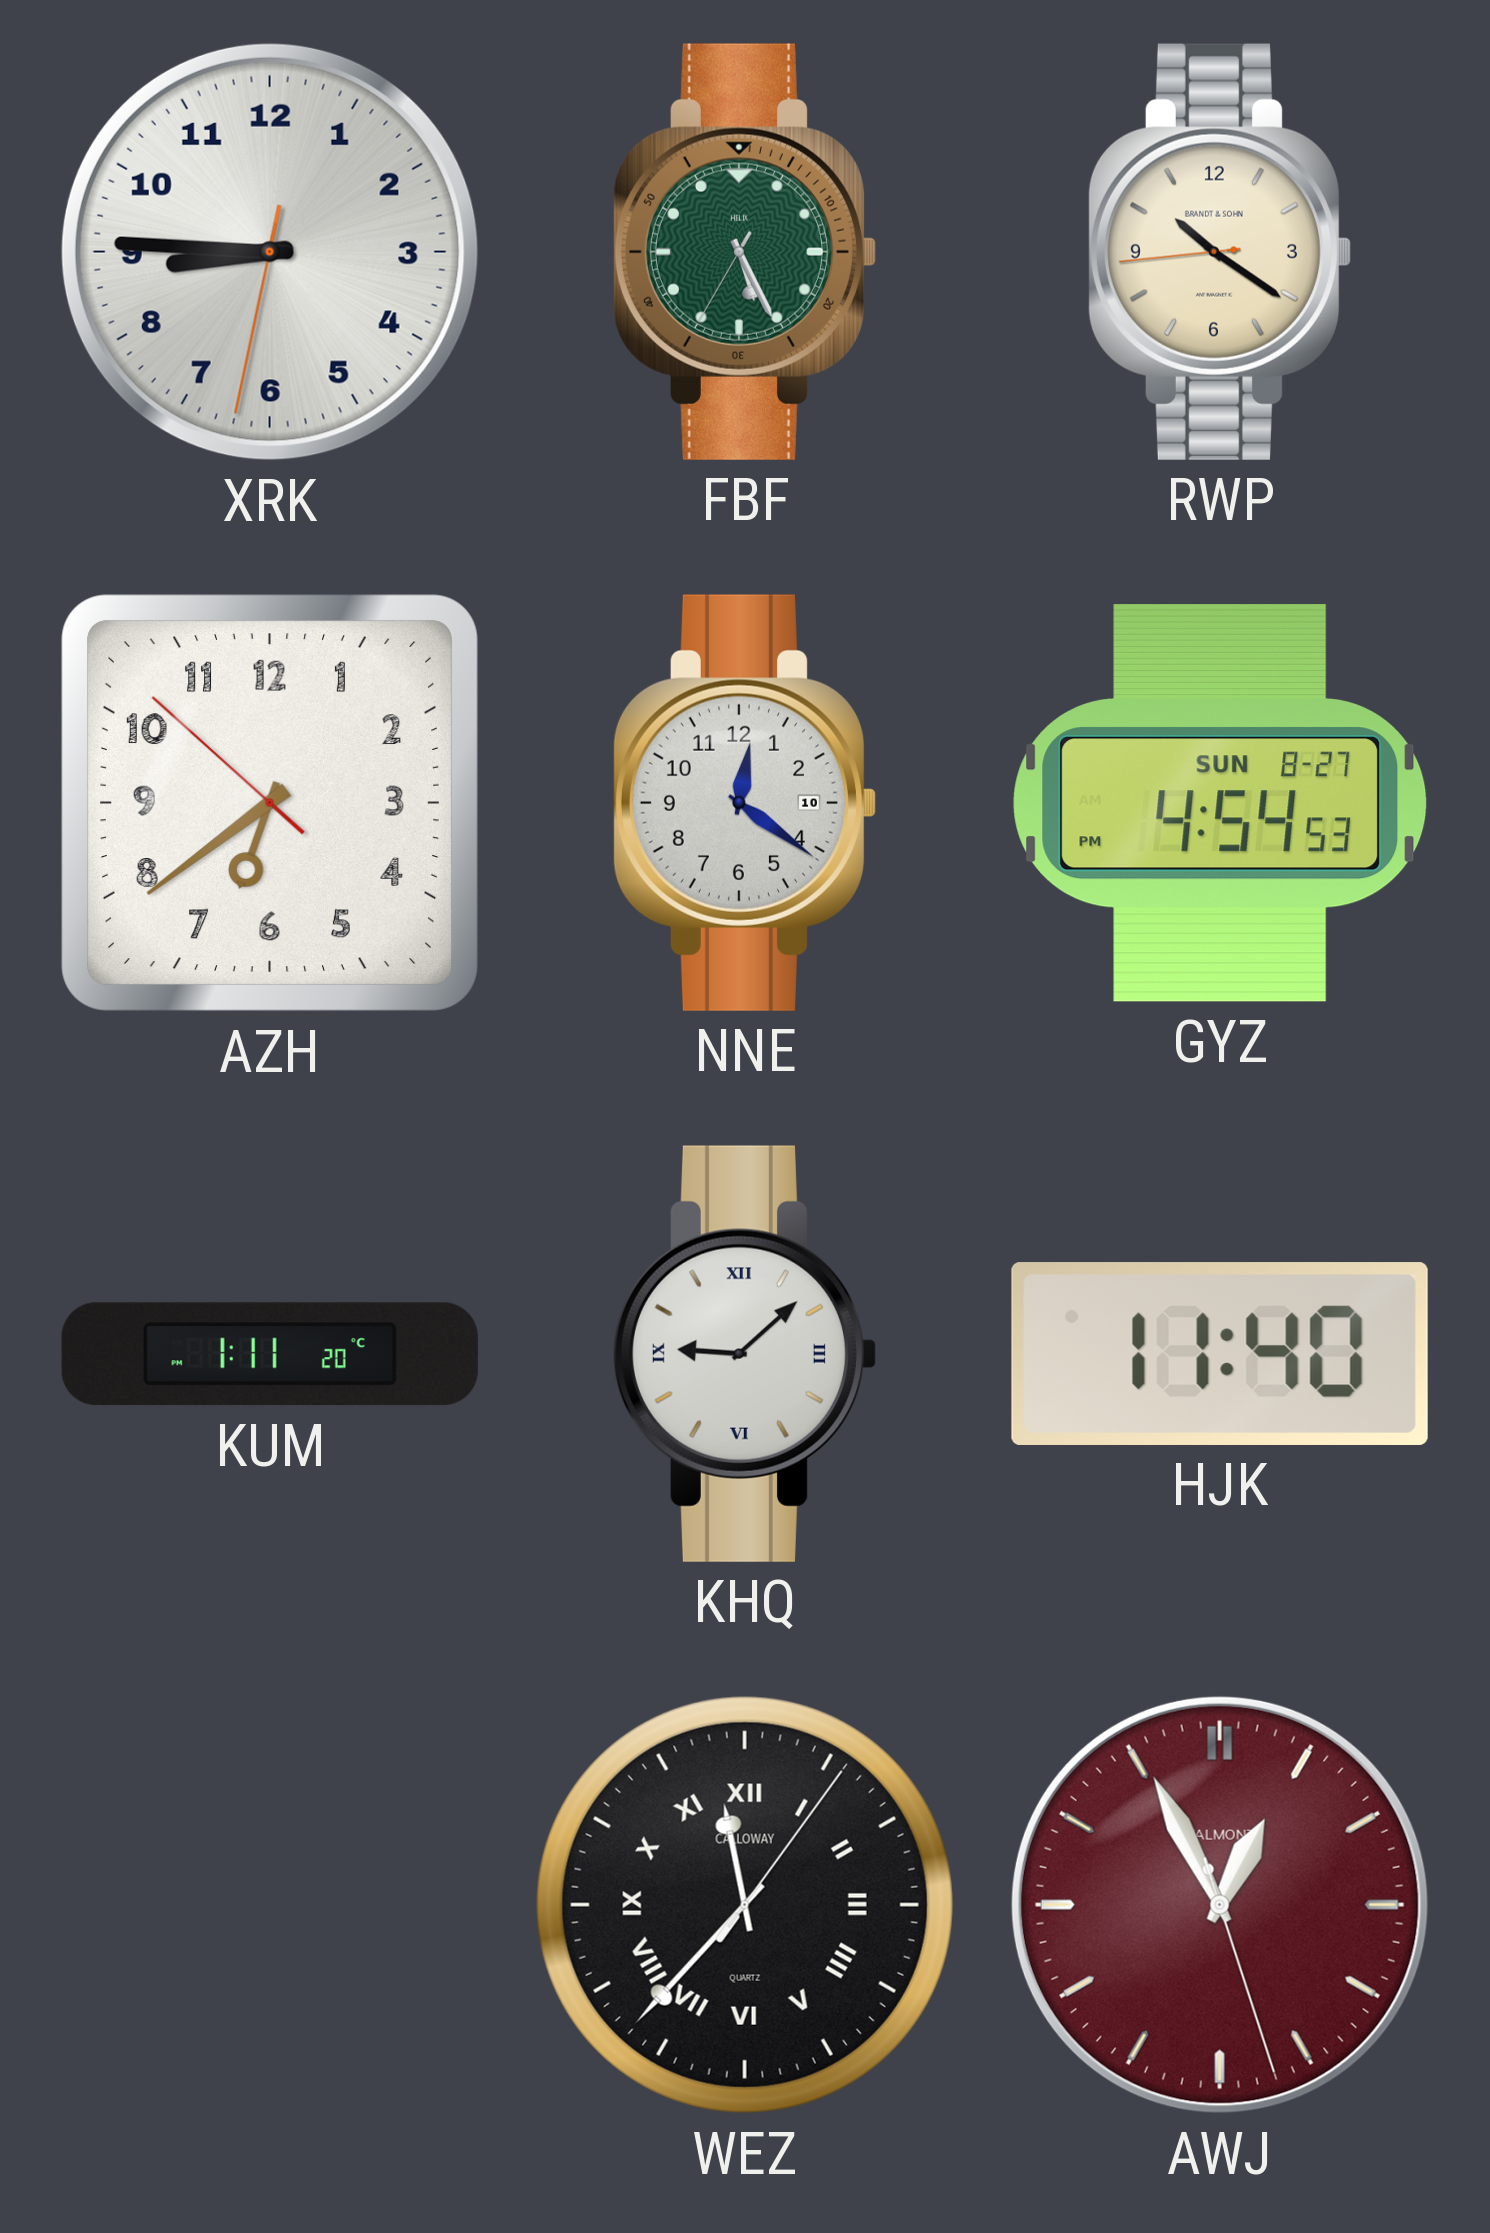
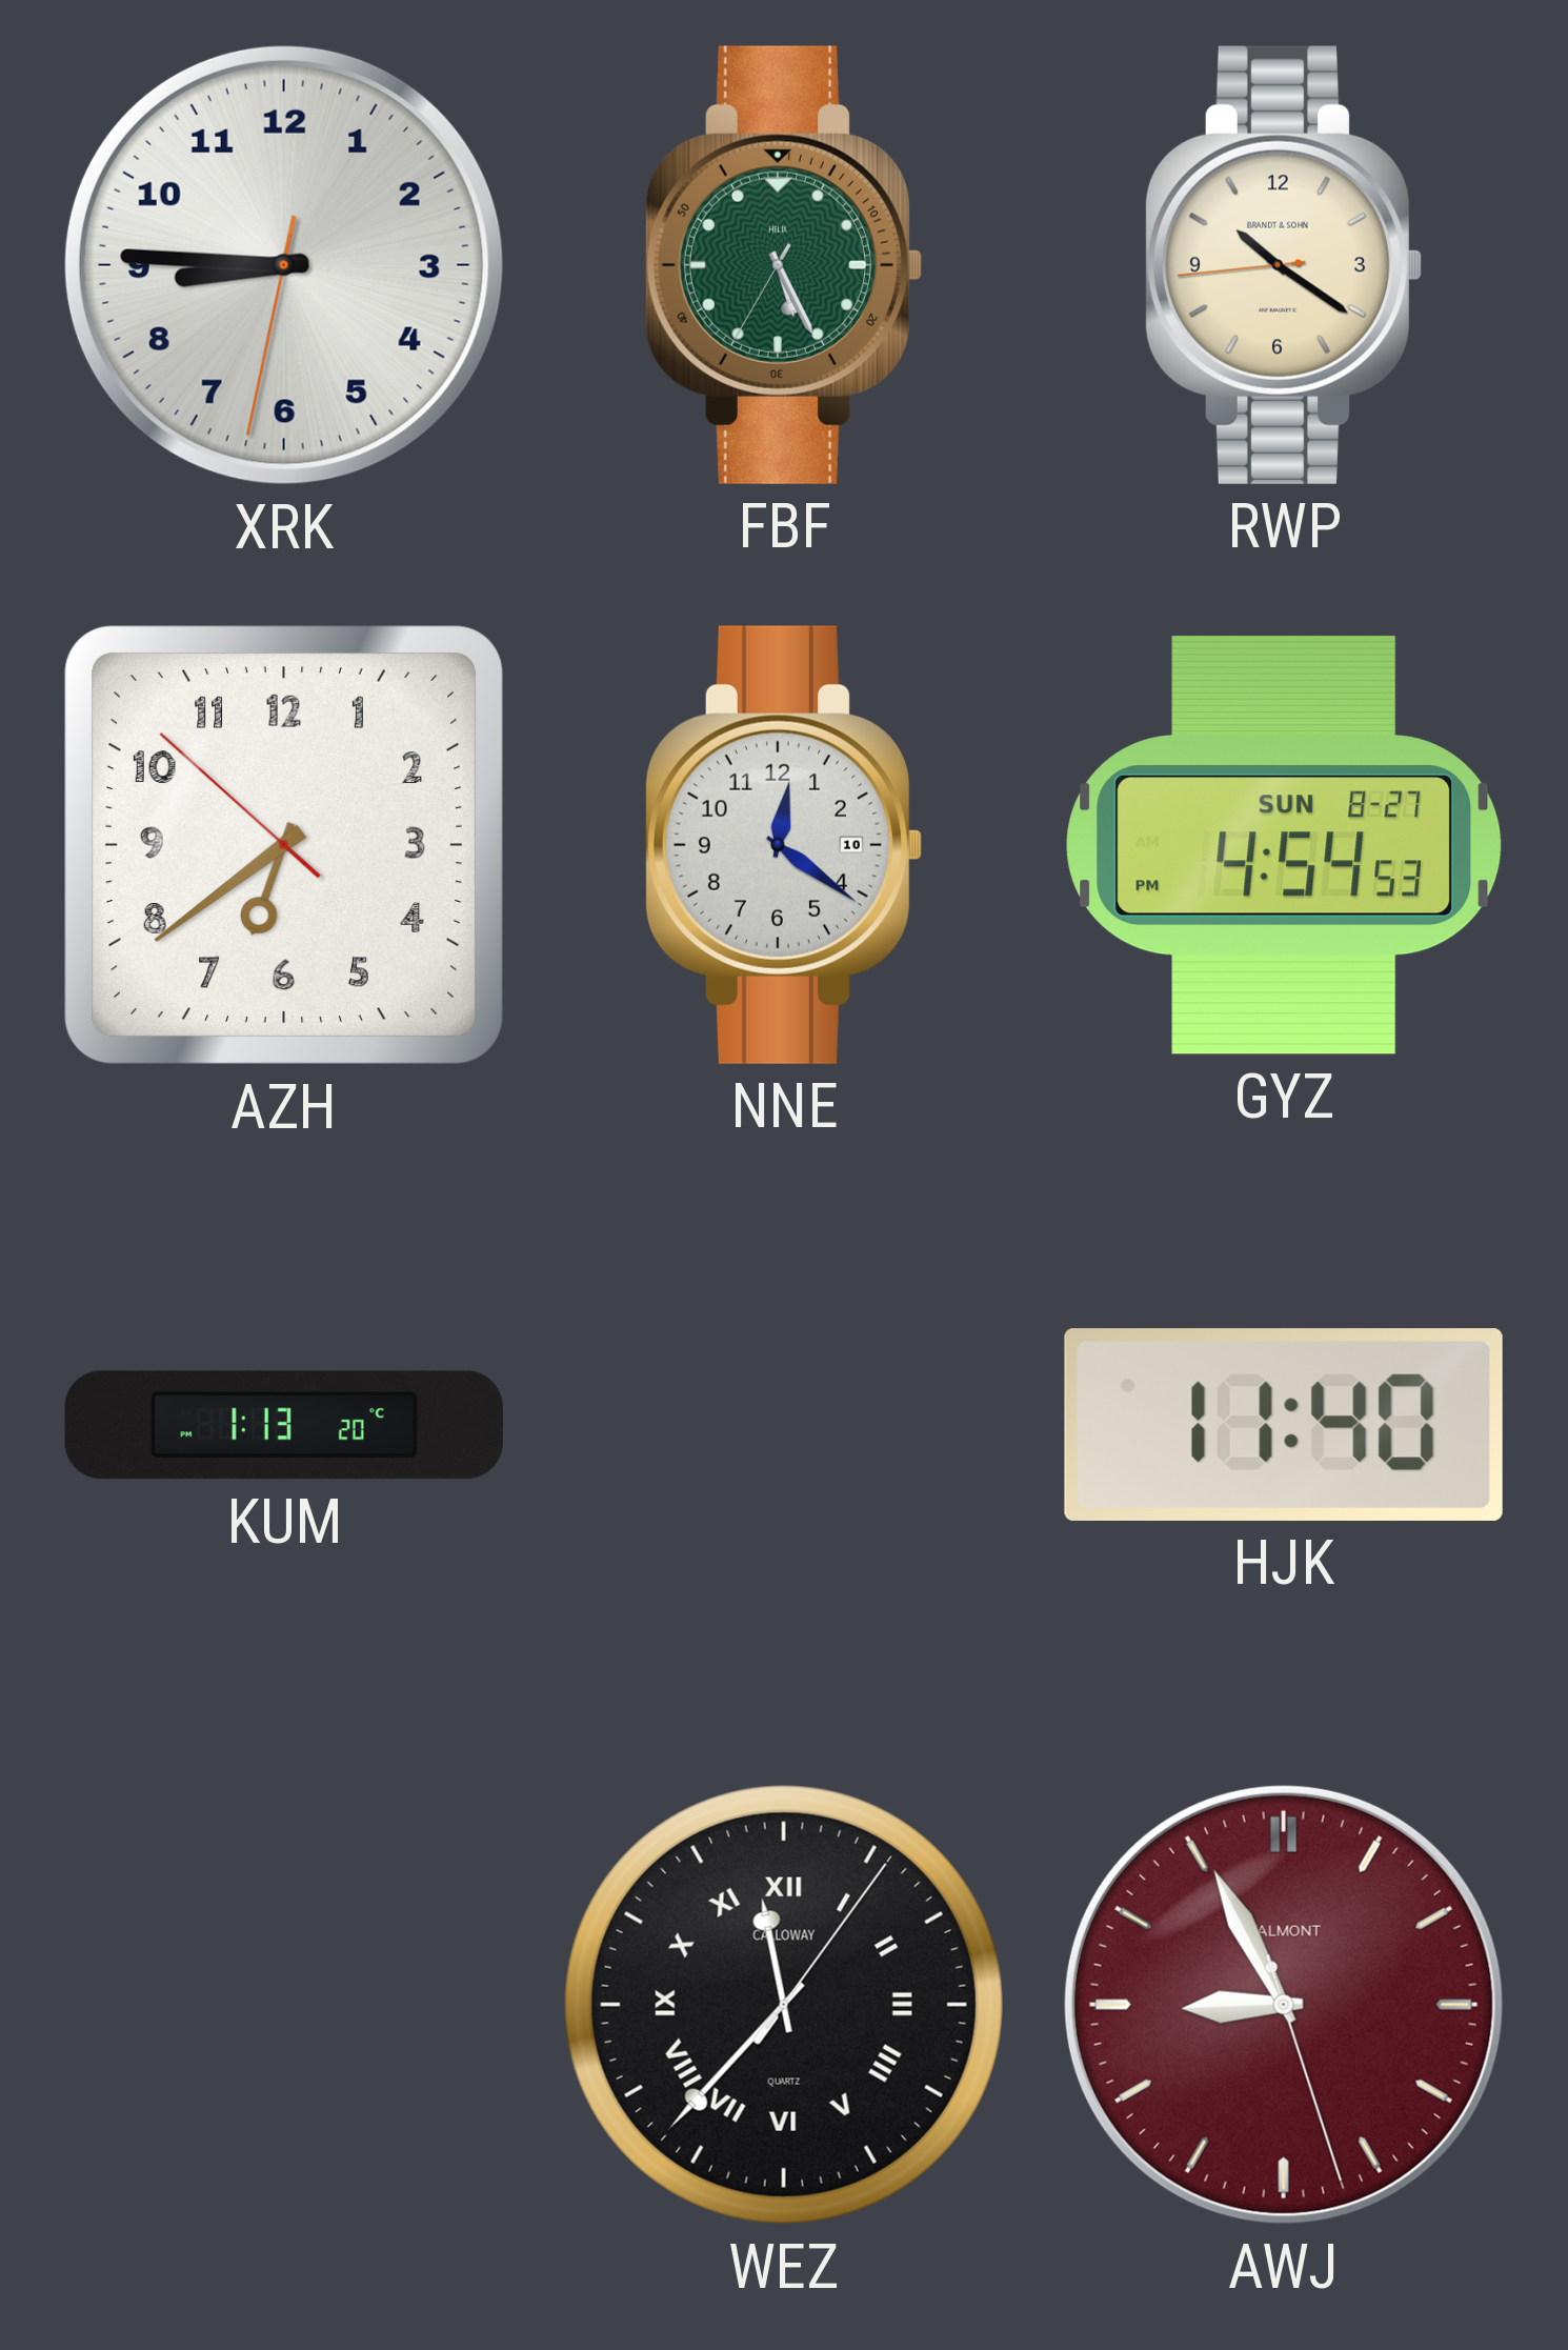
KUM: 1:11 -> 1:13 (284, 1425)
KHQ: 9:08 -> none (744, 1354)
AWJ: 12:55 -> 8:55 (1284, 2005)
